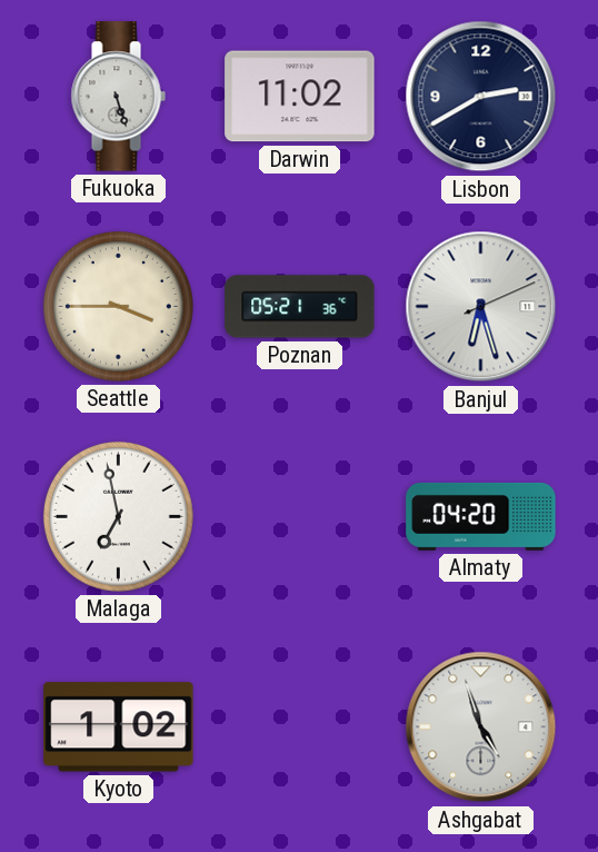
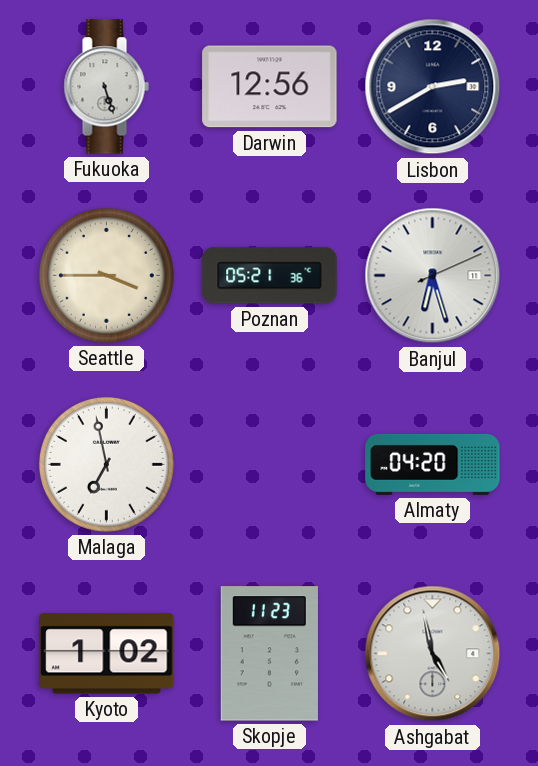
Darwin: 11:02 -> 12:56 (270, 87)
Skopje: none -> 11:23 (269, 654)
Ashgabat: 4:57 -> 4:58 (433, 654)
